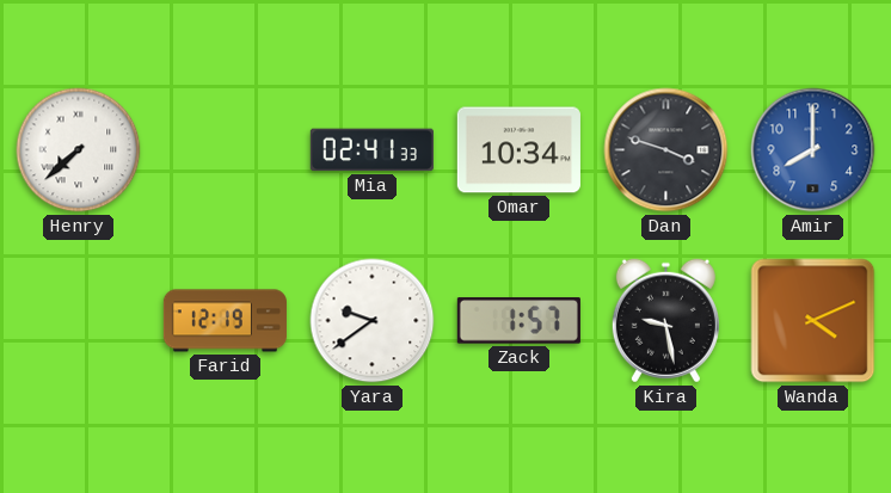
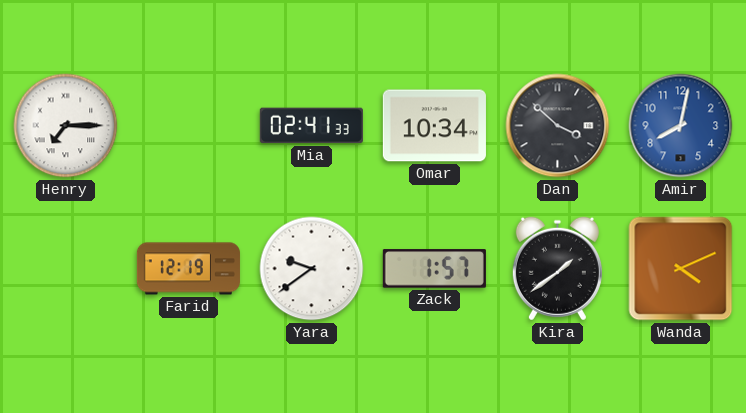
Henry: 7:38 -> 7:15 (66, 126)
Dan: 3:48 -> 3:52 (558, 126)
Amir: 8:00 -> 8:02 (681, 126)
Kira: 9:28 -> 1:39 (557, 269)
